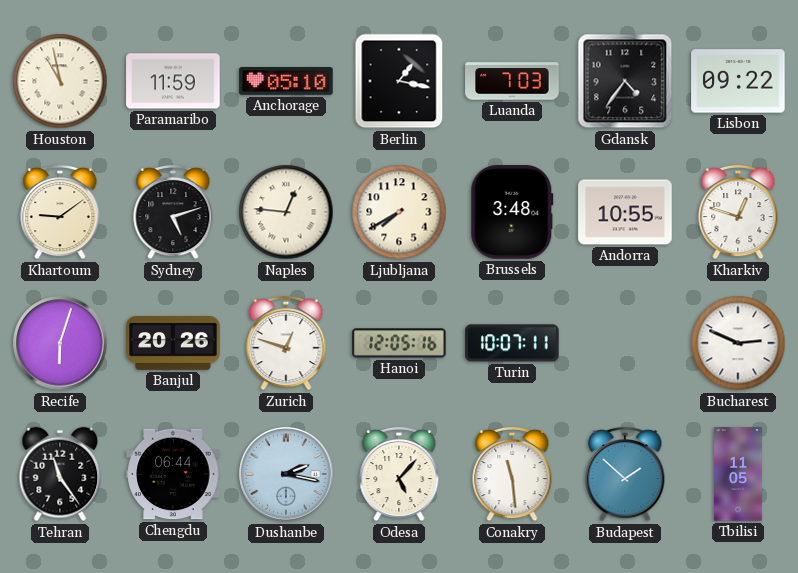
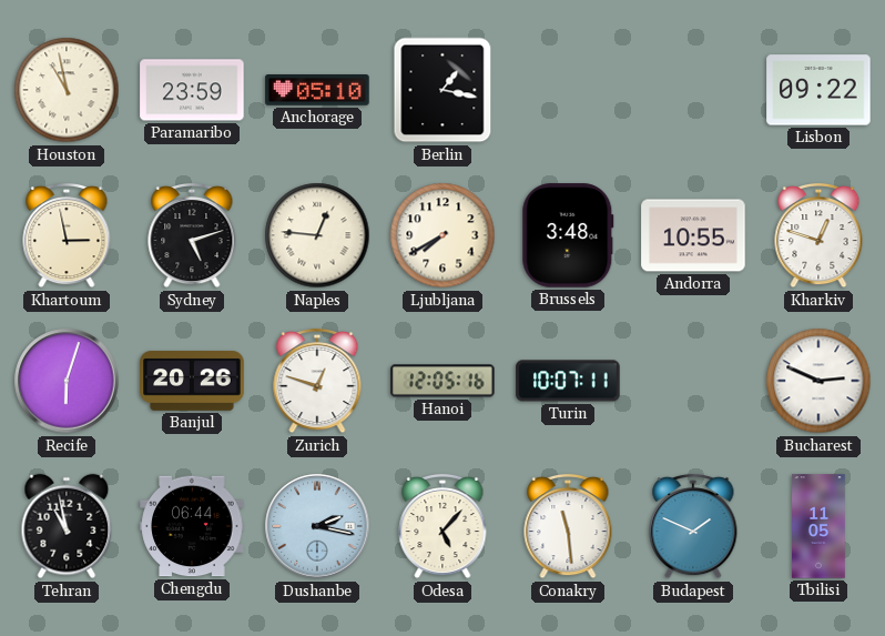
Paramaribo: 11:59 -> 23:59 (192, 90)
Luanda: 7:03 -> none (512, 81)
Gdansk: 4:36 -> none (625, 81)
Khartoum: 9:09 -> 2:58 (67, 235)
Tehran: 11:24 -> 10:58 (67, 526)
Budapest: 1:52 -> 1:49 (693, 526)
